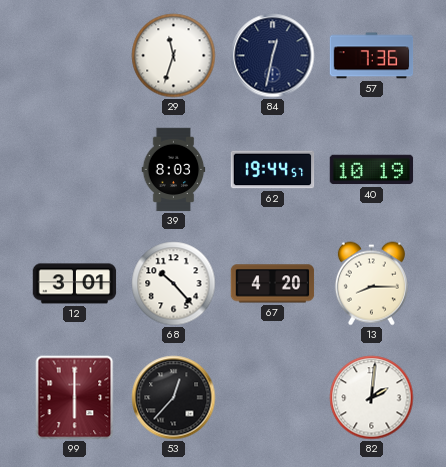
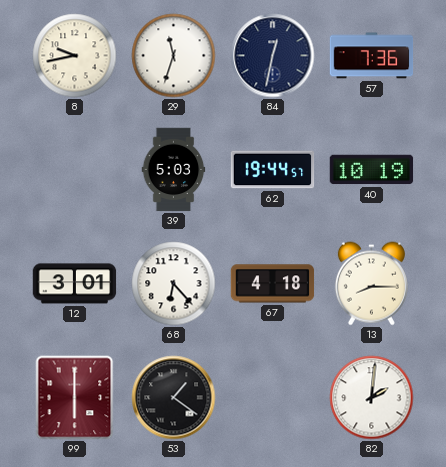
8: none -> 9:43 (75, 56)
39: 8:03 -> 5:03 (174, 170)
68: 10:23 -> 6:23 (174, 284)
67: 4:20 -> 4:18 (273, 284)
53: 12:37 -> 1:21 (174, 398)
